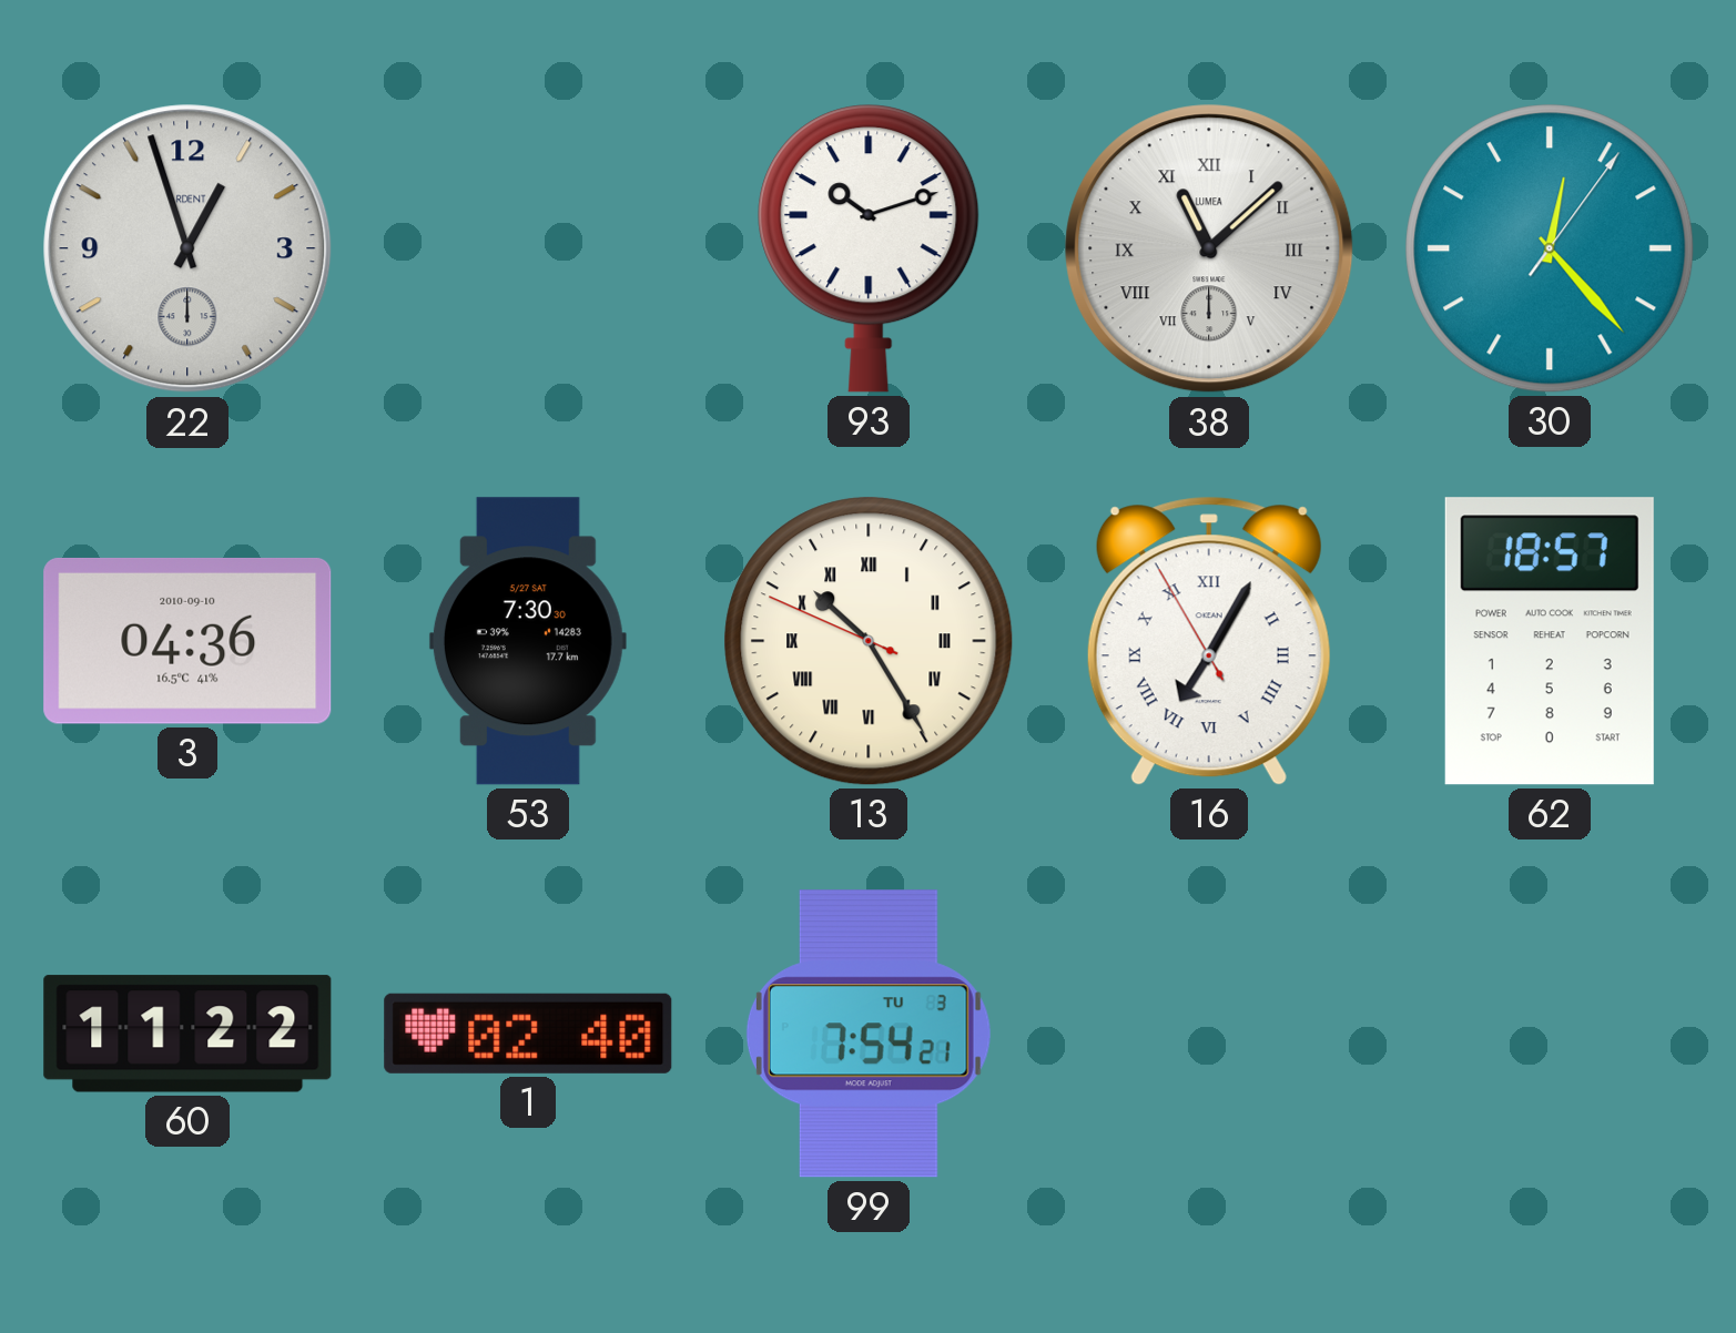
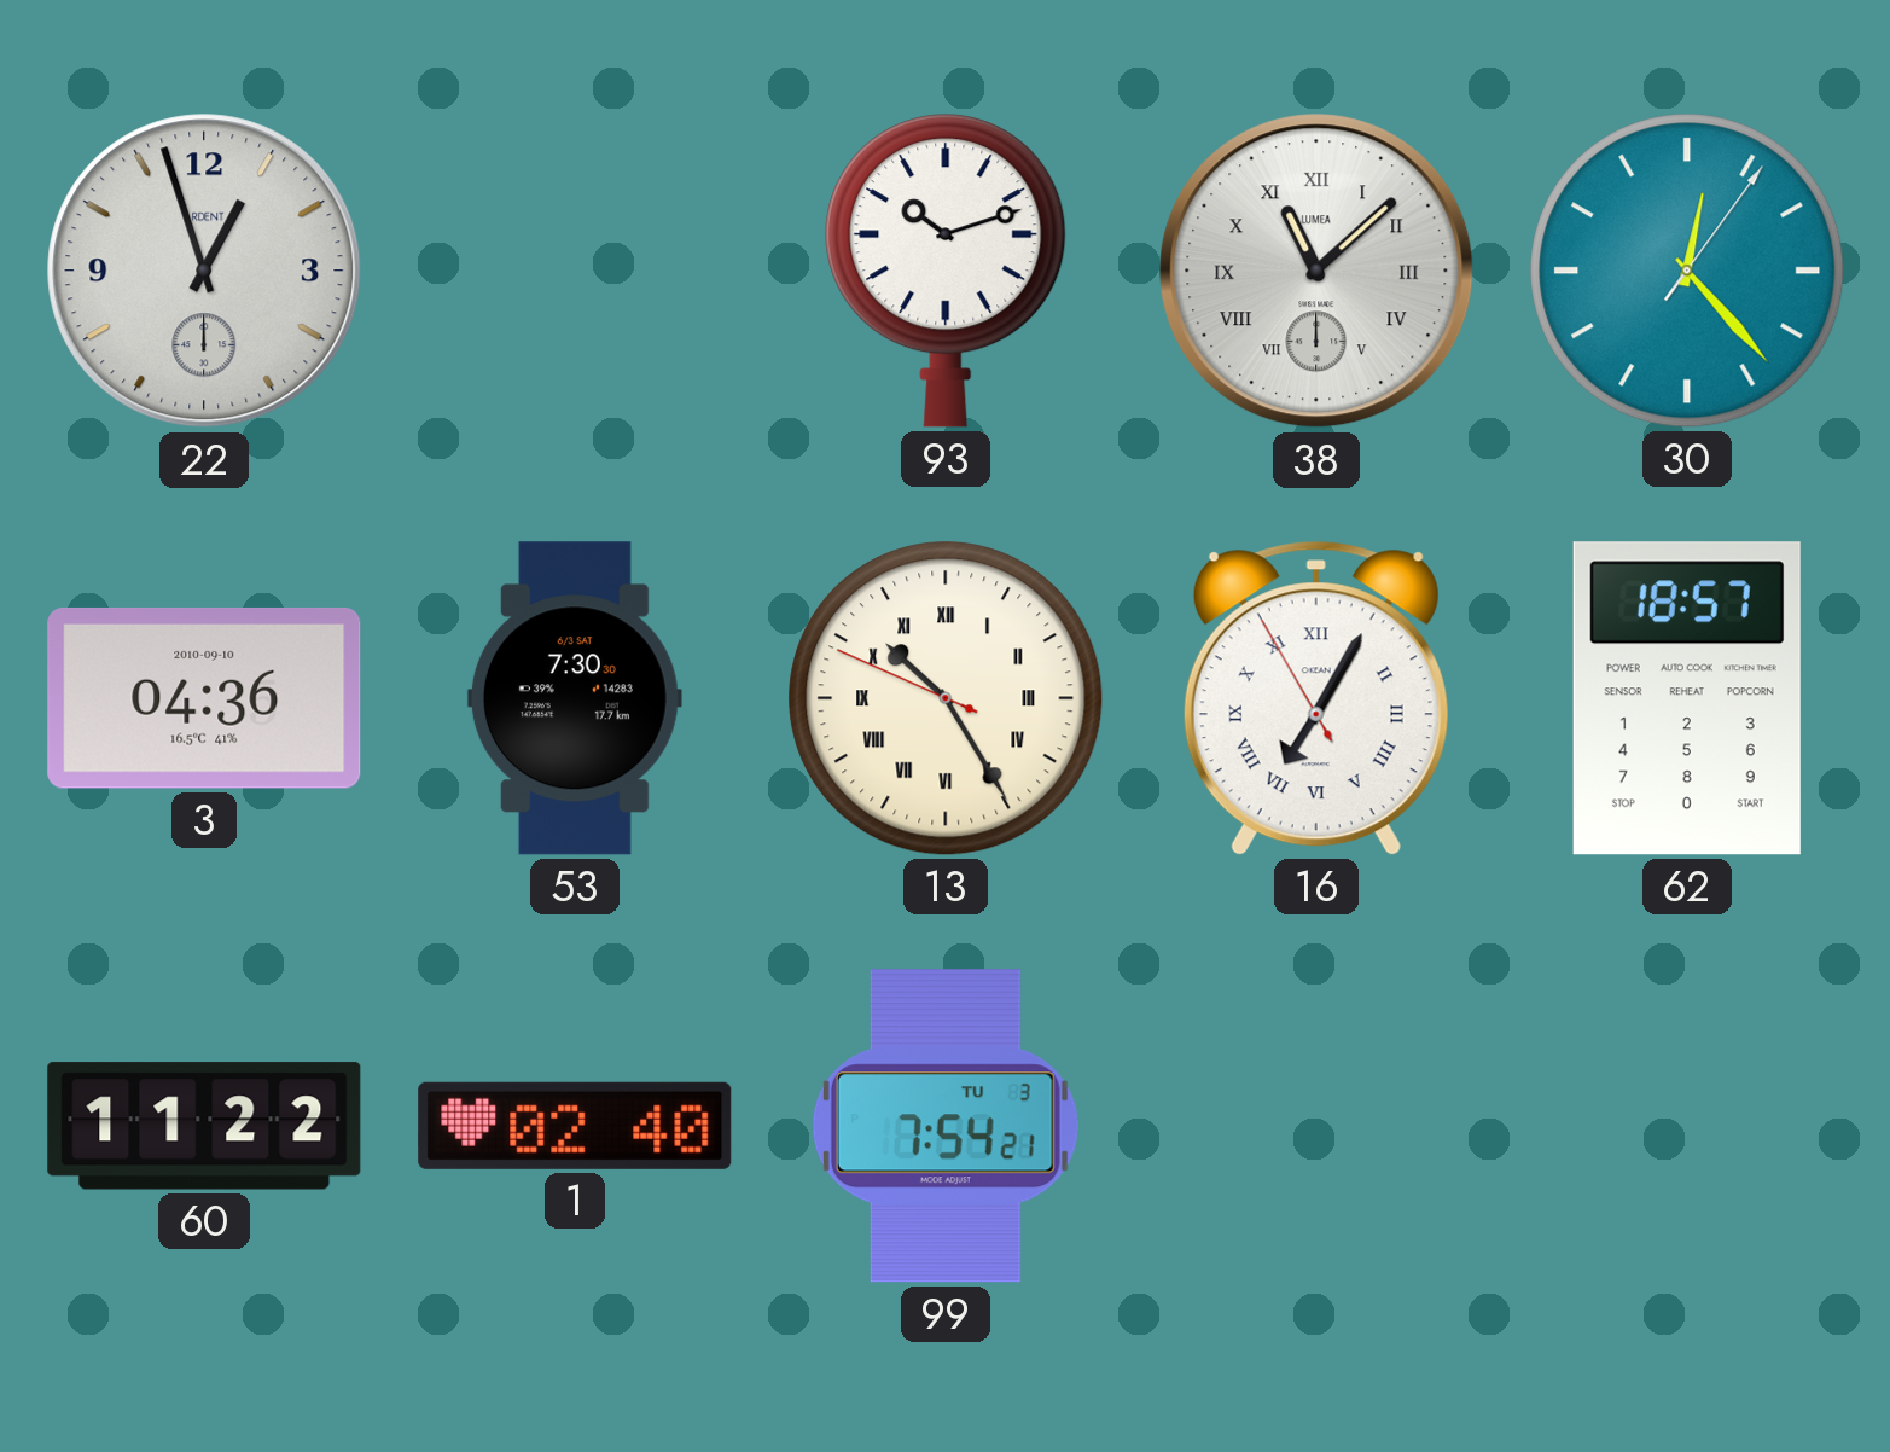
53 date: 5/27 SAT -> 6/3 SAT (575, 698)
